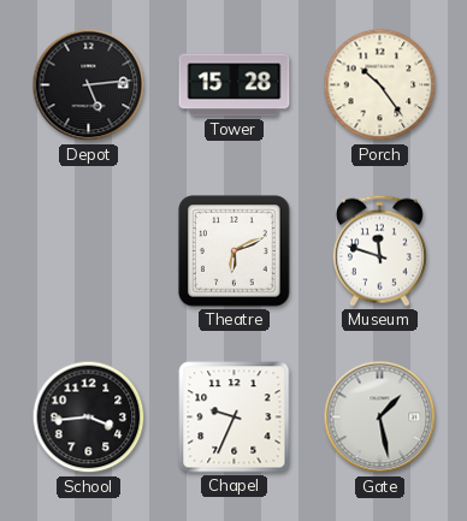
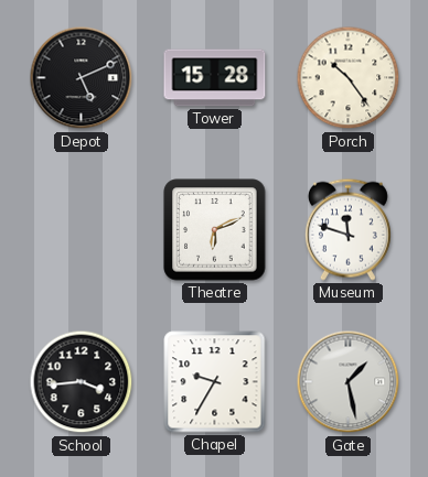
Depot: 5:14 -> 5:11 (82, 78)
Chapel: 9:34 -> 9:35 (215, 382)
